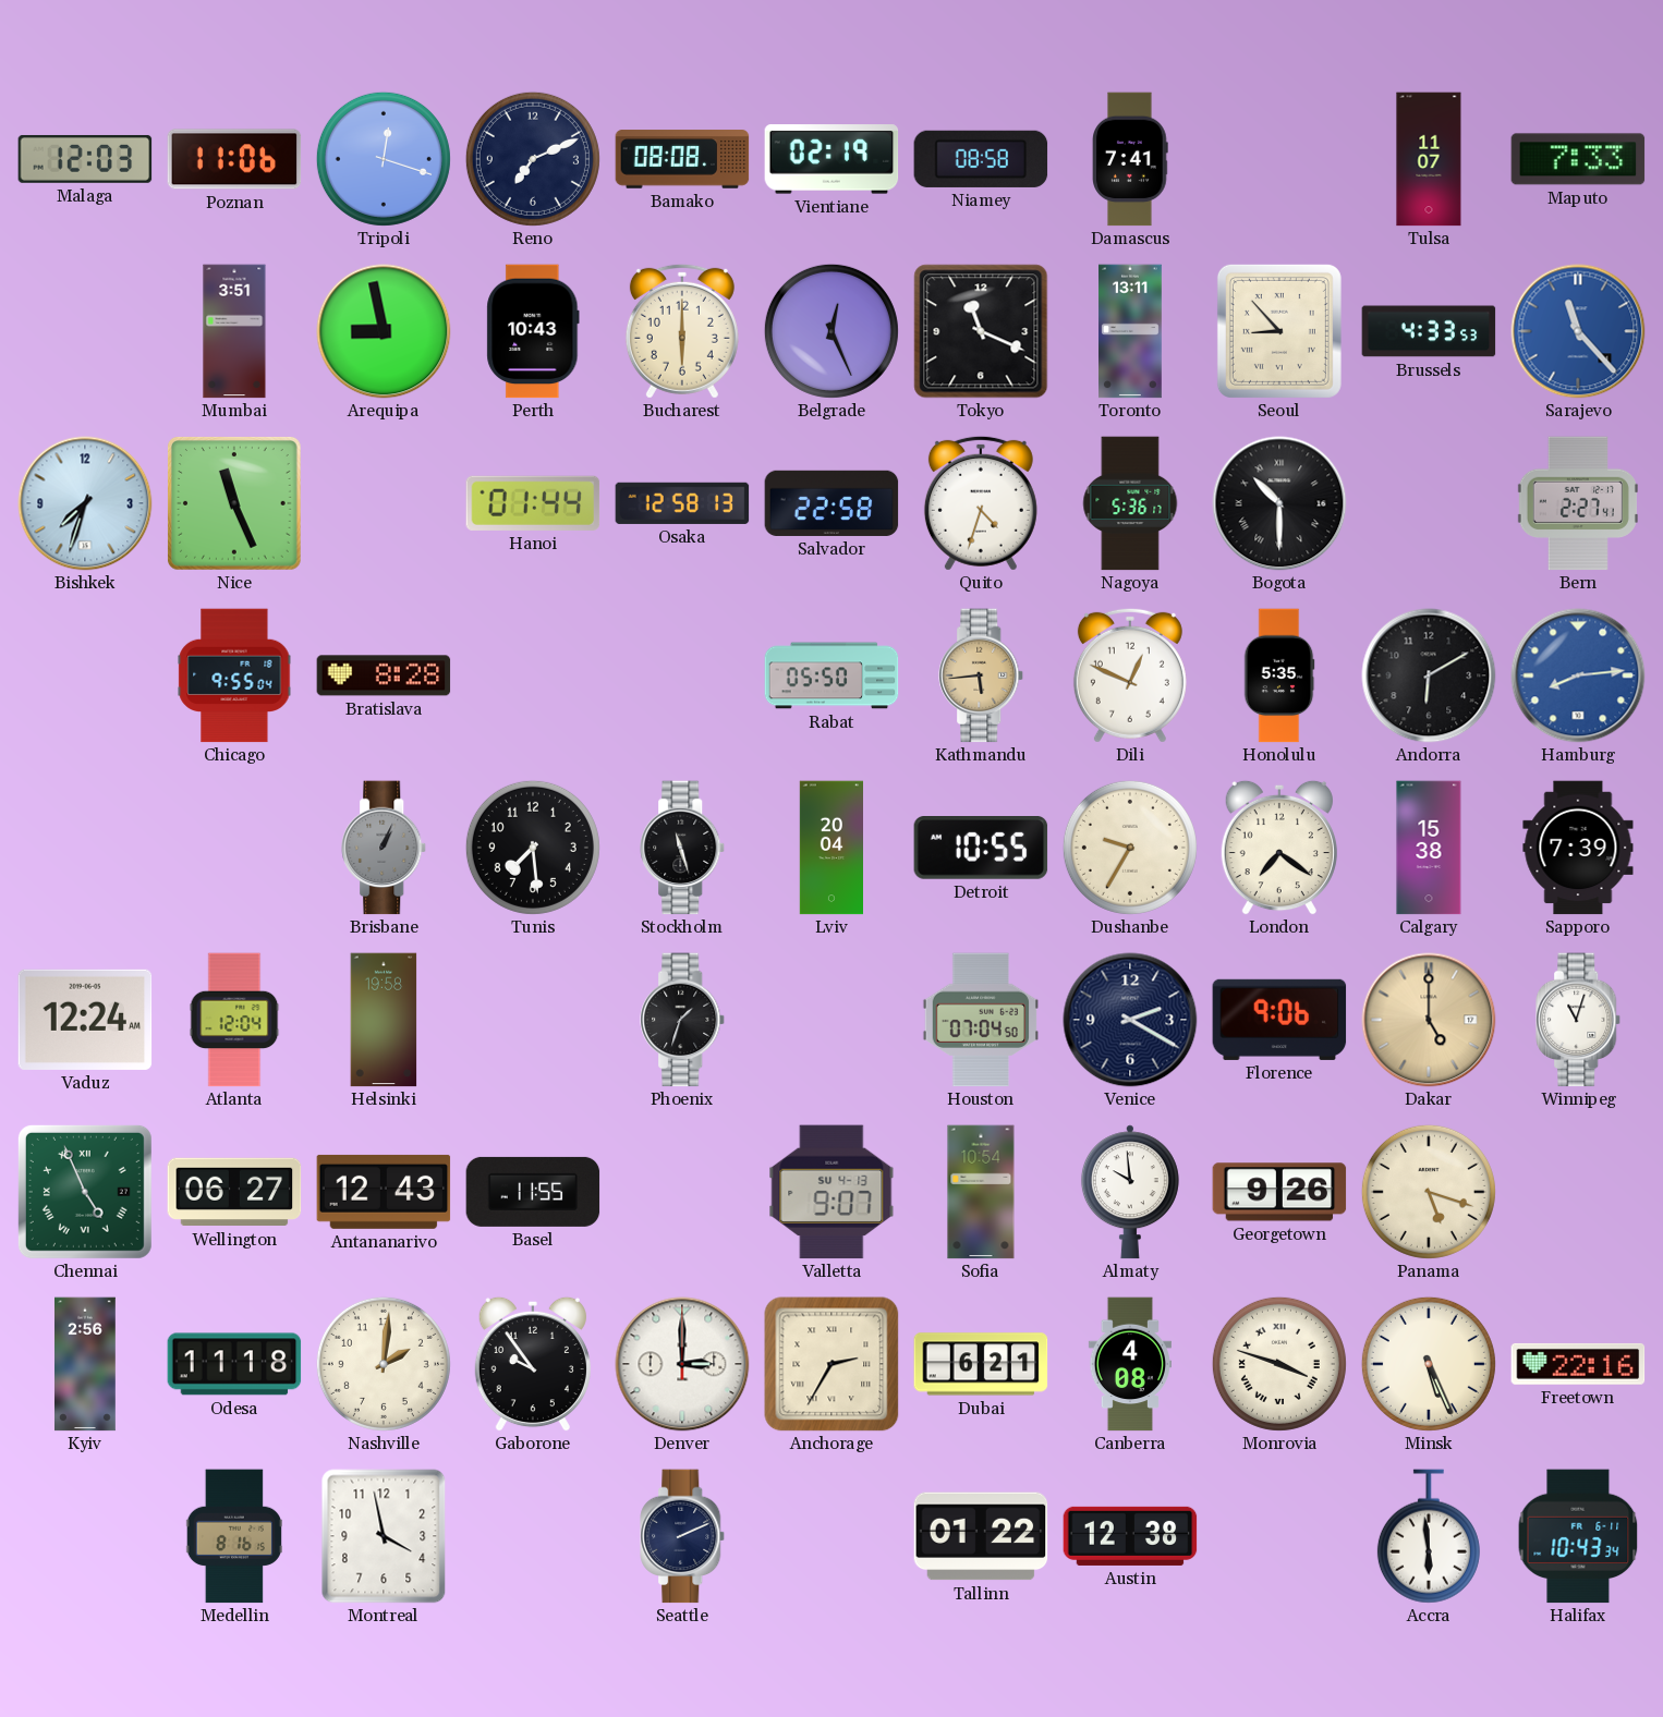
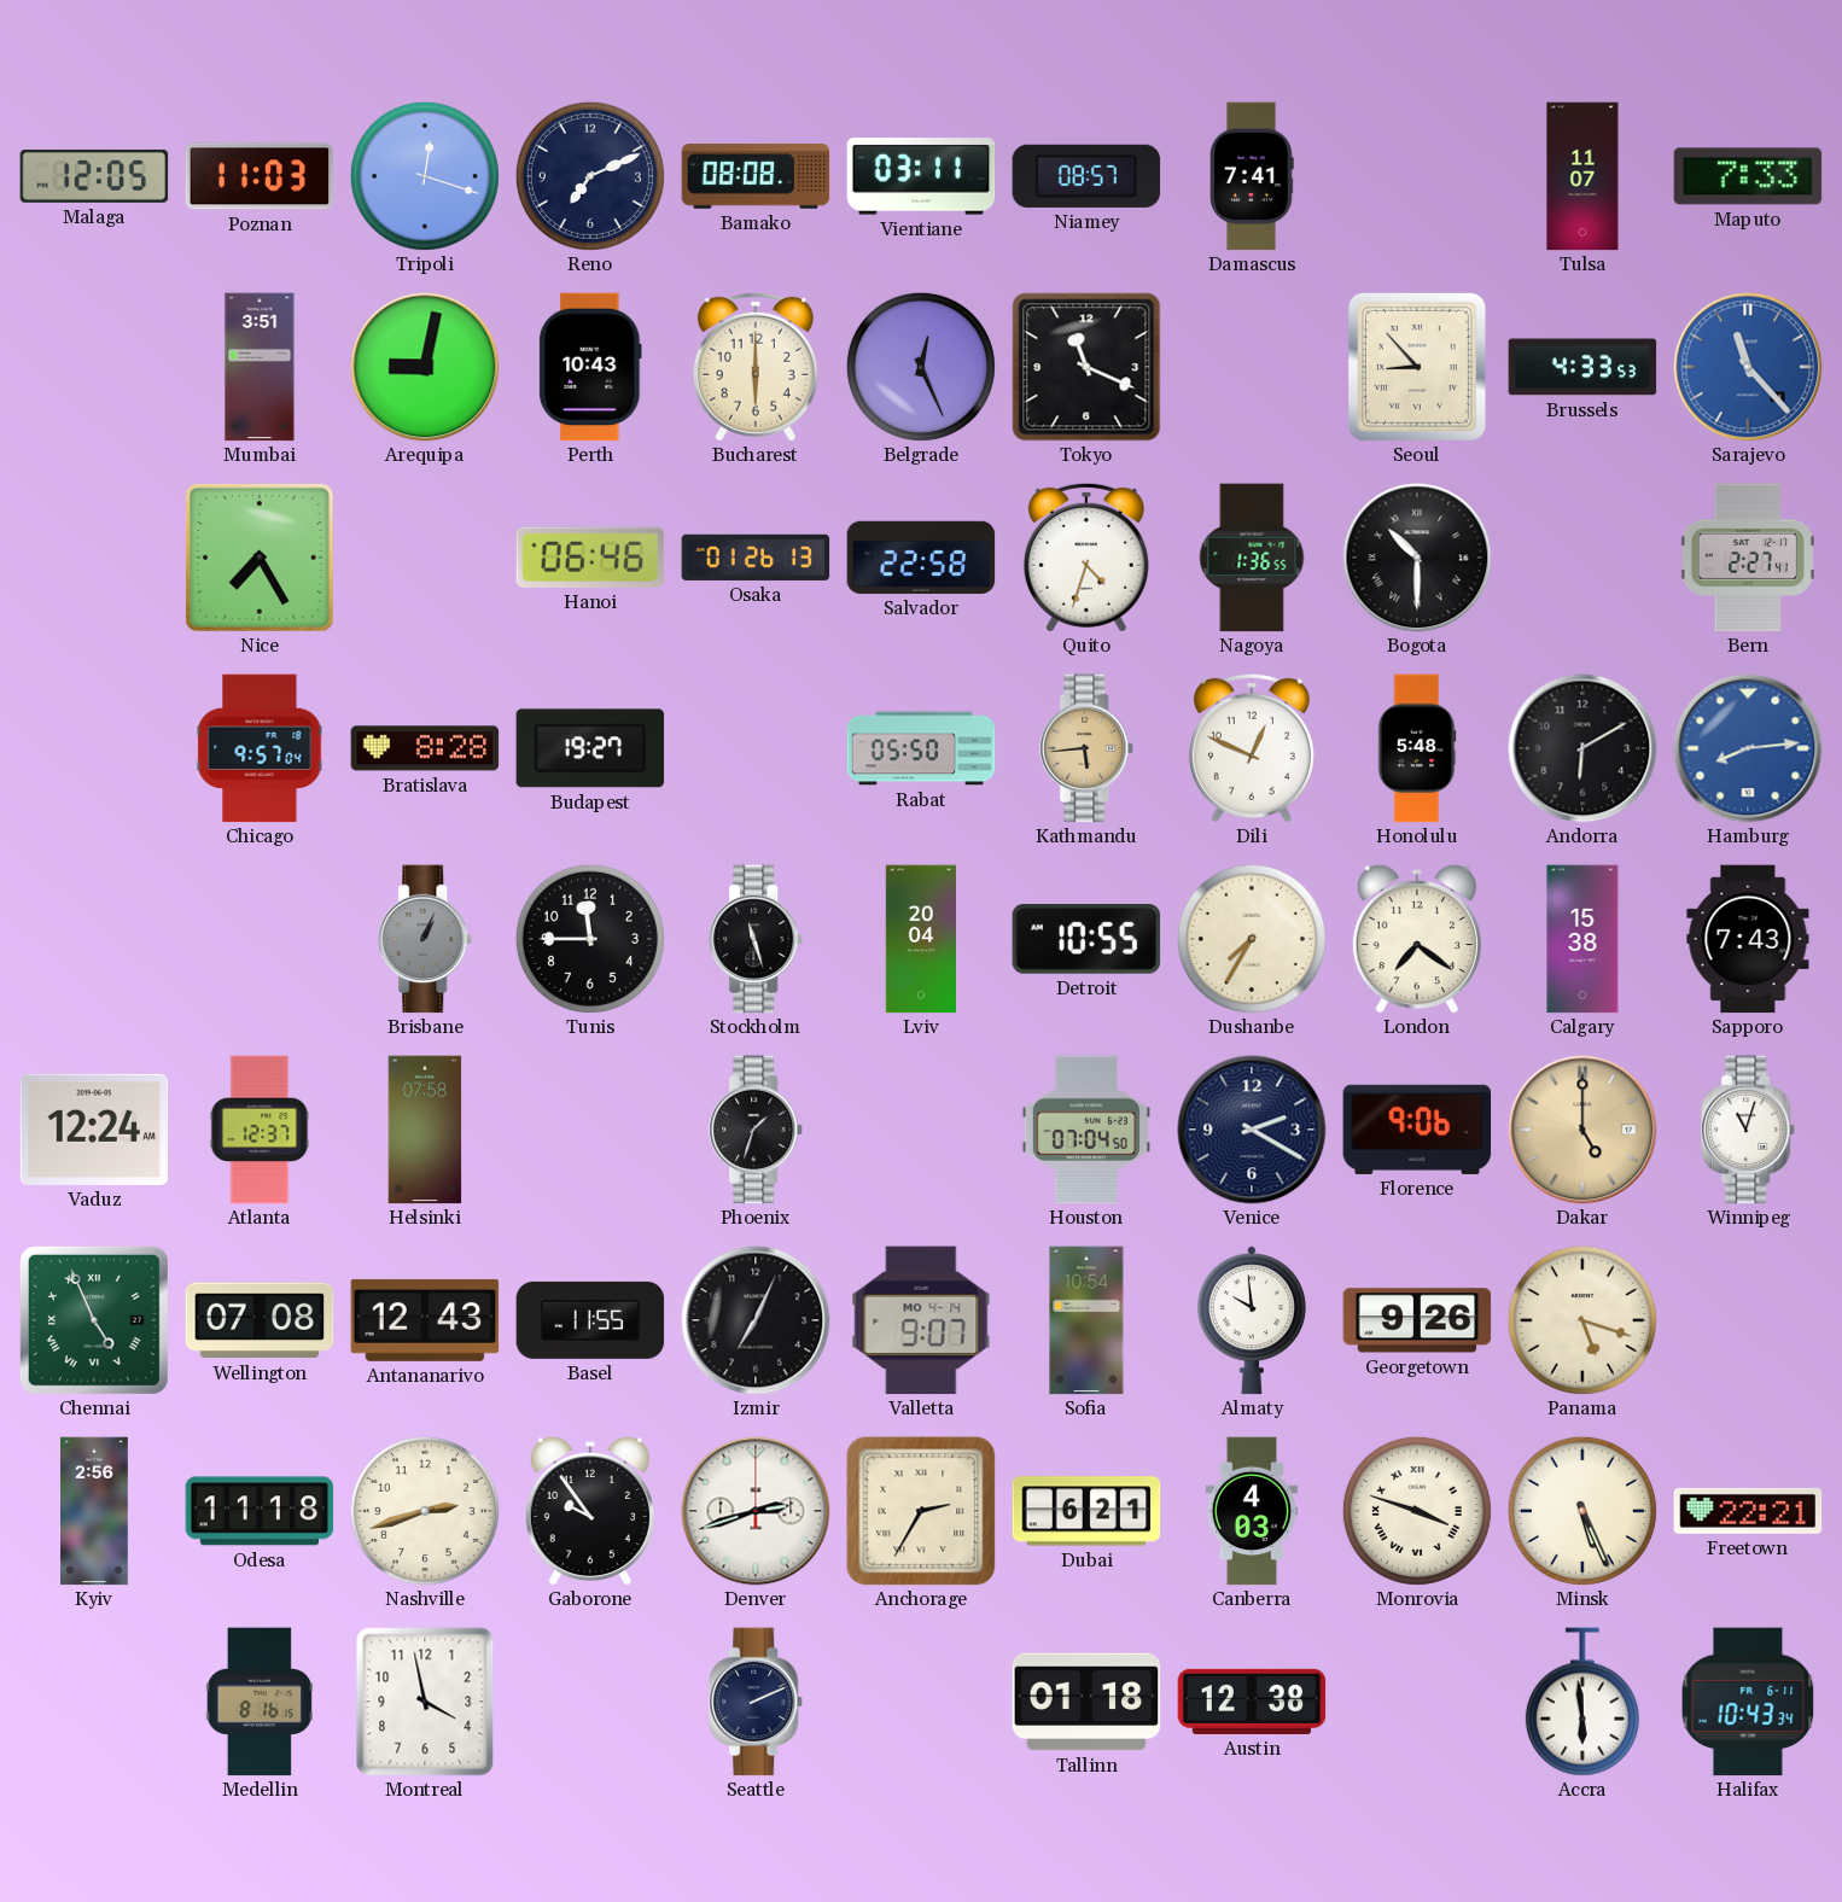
Malaga: 12:03 -> 12:05 (94, 176)
Poznan: 11:06 -> 11:03 (260, 176)
Vientiane: 02:19 -> 03:11 (921, 176)
Niamey: 08:58 -> 08:57 (1086, 176)
Arequipa: 8:58 -> 9:02 (425, 367)
Toronto: 13:11 -> none (1131, 331)
Bishkek: 7:33 -> none (85, 503)
Nice: 11:26 -> 7:25 (261, 559)
Hanoi: 01:44 -> 06:46 (590, 558)
Osaka: 12:58 -> 01:26 (756, 558)
Nagoya: 5:36 -> 1:36 (1252, 558)
Chicago: 9:55 -> 9:57 (260, 748)
Budapest: none -> 19:27 (590, 748)
Honolulu: 5:35 -> 5:48 (1417, 748)
Tunis: 7:29 -> 11:45 (590, 939)
Dushanbe: 9:35 -> 7:35 (1252, 939)
Sapporo: 7:39 -> 7:43 (1748, 939)
Atlanta: 12:04 -> 12:37 (260, 1130)
Helsinki: 19:58 -> 07:58 (425, 1130)
Wellington: 06:27 -> 07:08 (260, 1320)
Izmir: none -> 7:04 (756, 1320)
Valletta date: SU 4-13 -> MO 4-14 (921, 1320)
Nashville: 2:01 -> 2:42 (425, 1511)
Denver: 3:00 -> 2:42 (756, 1511)
Canberra: 4:08 -> 4:03 (1252, 1511)
Freetown: 22:16 -> 22:21 (1748, 1511)
Tallinn: 01:22 -> 01:18 (1086, 1702)
